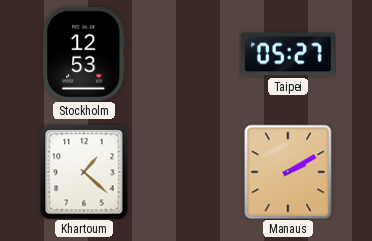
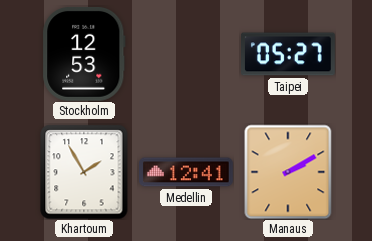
Khartoum: 1:22 -> 1:55 (84, 172)
Medellin: none -> 12:41 (187, 172)
